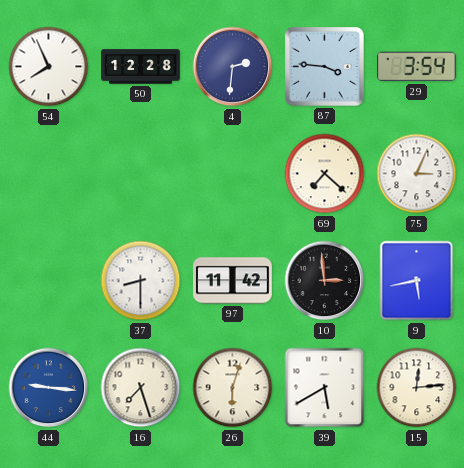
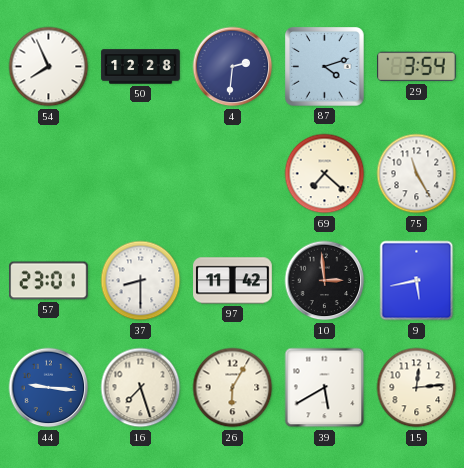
87: 3:46 -> 4:12 (325, 67)
75: 3:04 -> 11:25 (417, 174)
57: none -> 23:01 (49, 281)
26: 6:03 -> 6:05 (233, 388)
